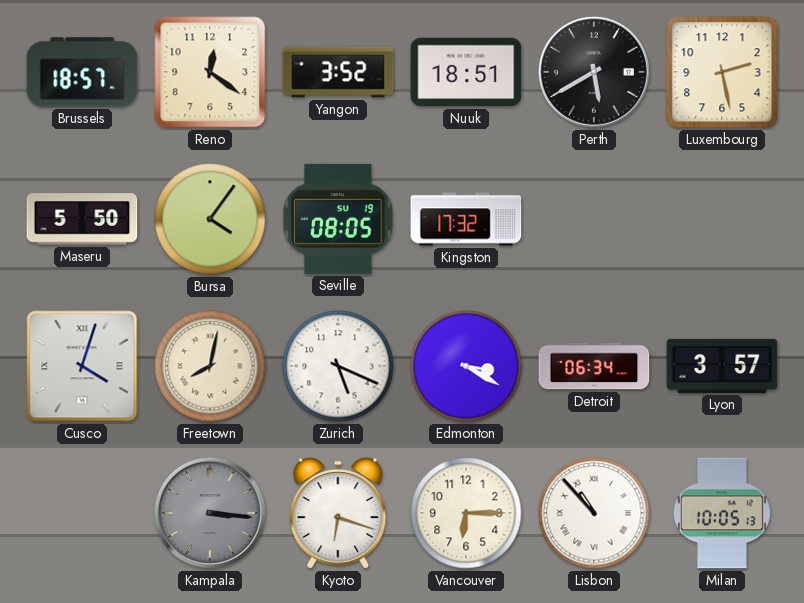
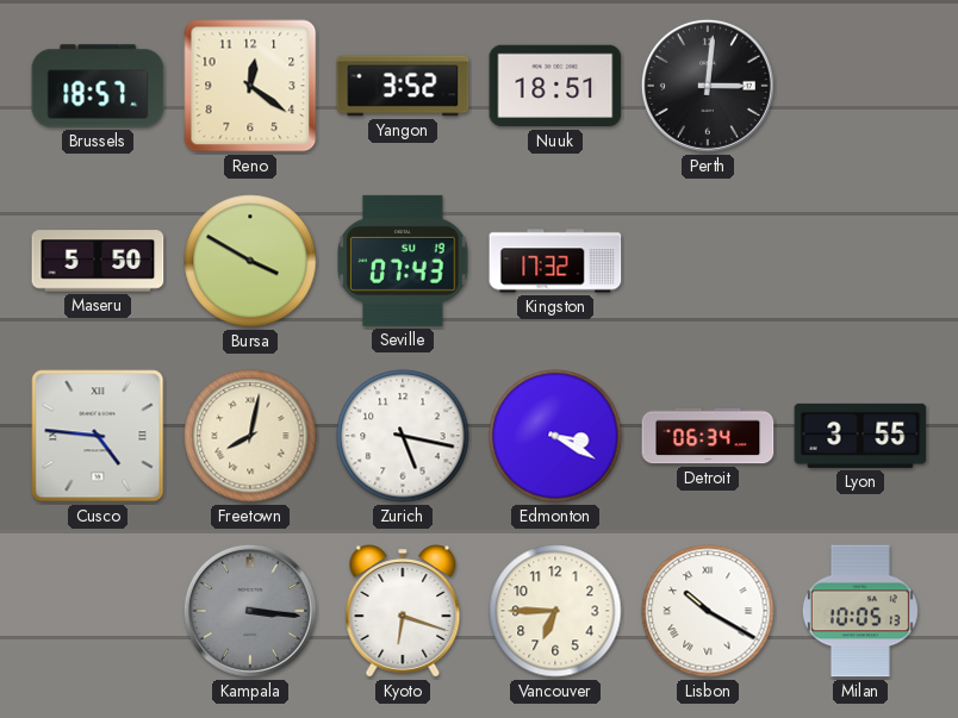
Perth: 5:40 -> 3:01 (708, 86)
Luxembourg: 2:28 -> none (722, 72)
Bursa: 4:06 -> 3:50 (250, 261)
Seville: 08:05 -> 07:43 (403, 261)
Cusco: 4:03 -> 4:46 (98, 436)
Zurich: 5:19 -> 5:17 (403, 436)
Lyon: 3:57 -> 3:55 (860, 436)
Vancouver: 6:15 -> 6:45 (555, 611)
Lisbon: 10:53 -> 10:20 (708, 611)
